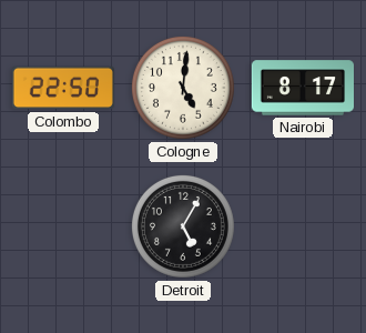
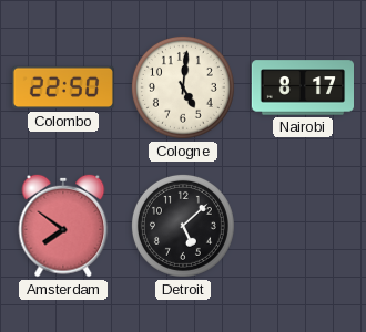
Amsterdam: none -> 7:51 (63, 226)
Detroit: 5:05 -> 5:08 (183, 226)
